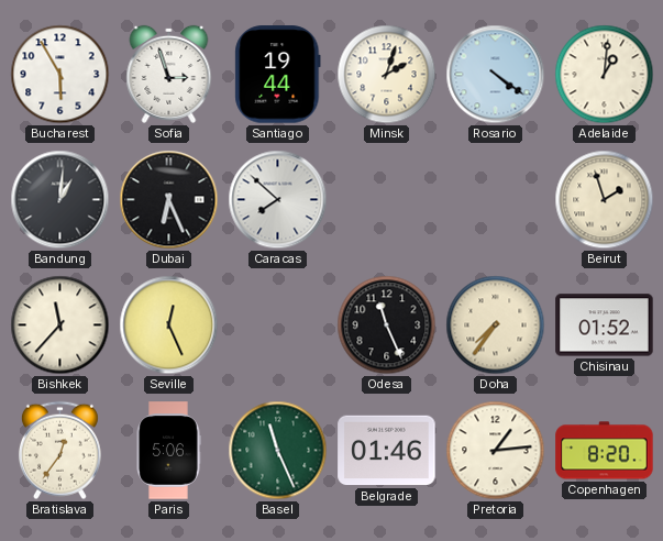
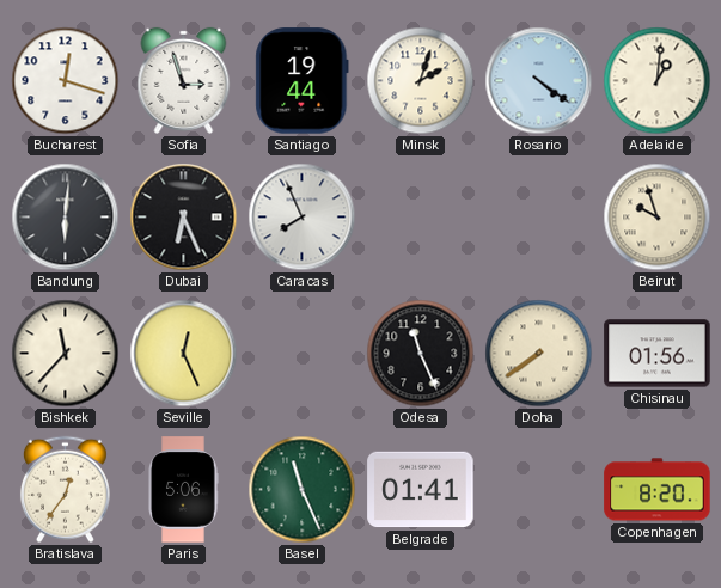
Bucharest: 5:55 -> 12:18 (66, 81)
Bandung: 1:01 -> 6:01 (66, 218)
Caracas: 7:52 -> 7:56 (303, 218)
Beirut: 1:57 -> 9:57 (658, 218)
Doha: 7:36 -> 7:39 (539, 354)
Chisinau: 01:52 -> 01:56 (658, 354)
Belgrade: 01:46 -> 01:41 (421, 490)
Pretoria: 1:14 -> none (496, 451)
